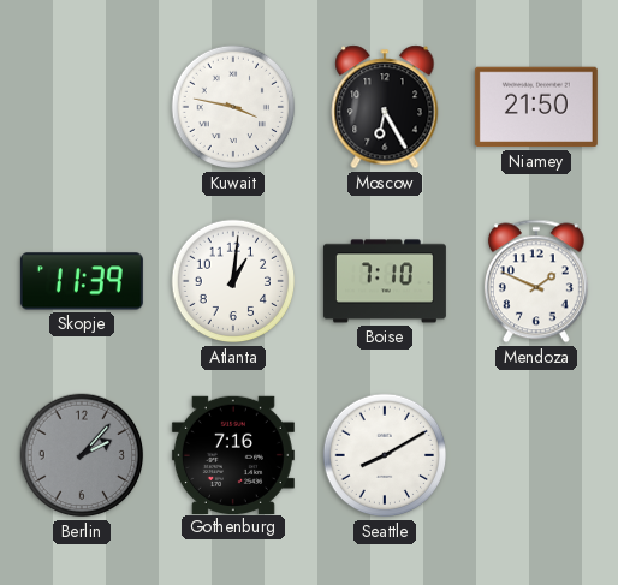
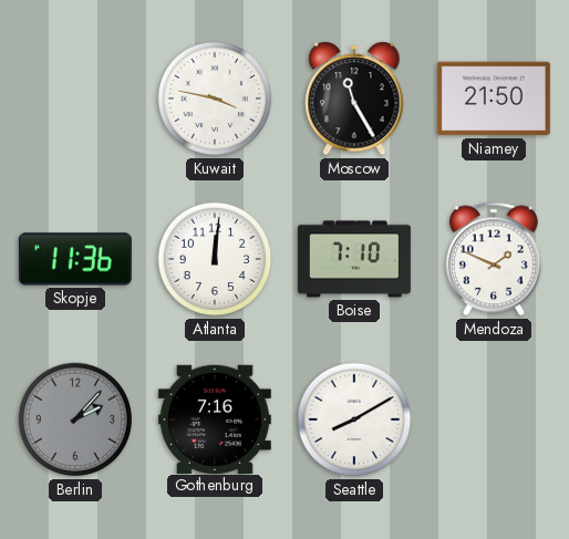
Moscow: 6:25 -> 11:25 (354, 99)
Skopje: 11:39 -> 11:36 (75, 259)
Atlanta: 1:01 -> 12:01 (215, 259)
